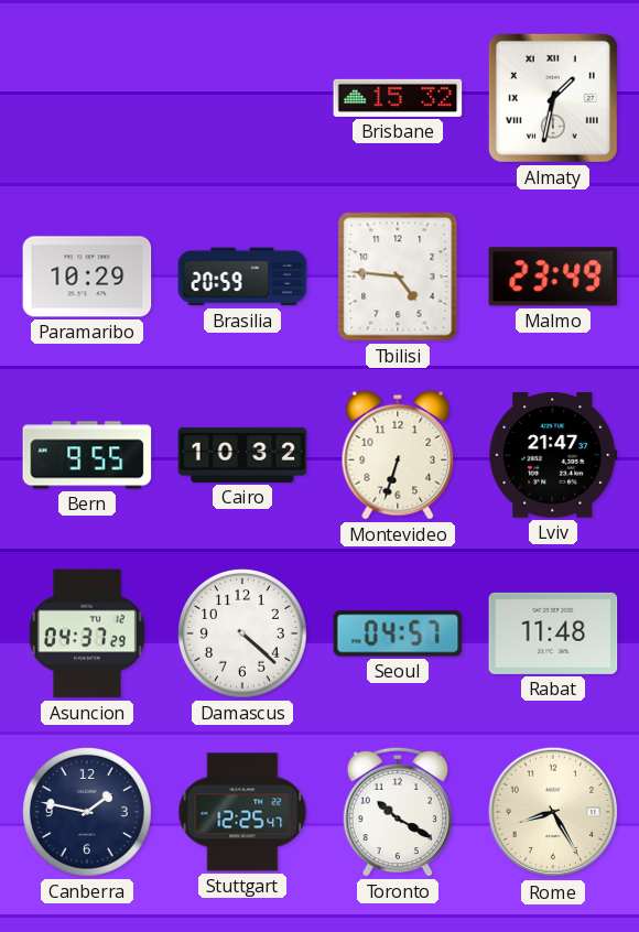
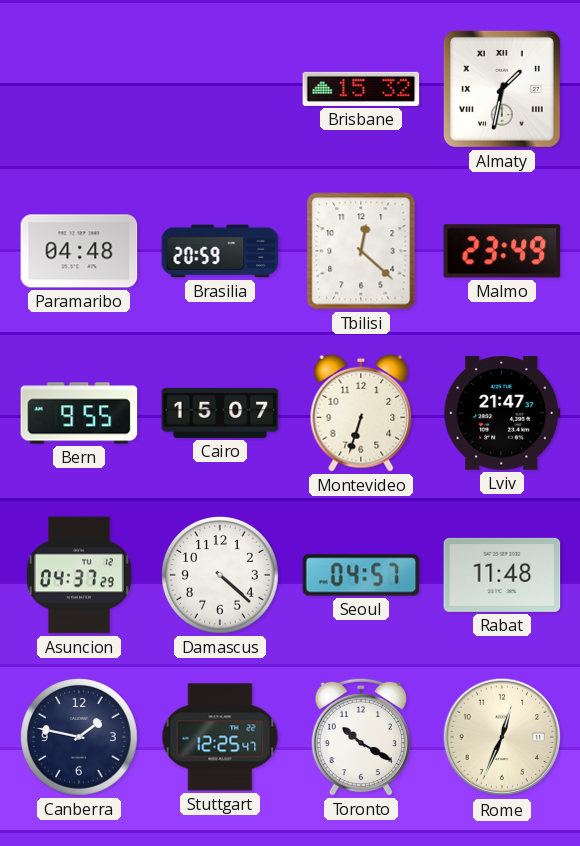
Paramaribo: 10:29 -> 04:48 (79, 251)
Tbilisi: 4:46 -> 12:22 (361, 251)
Cairo: 10:32 -> 15:07 (220, 413)
Rome: 8:25 -> 12:34 (502, 737)
